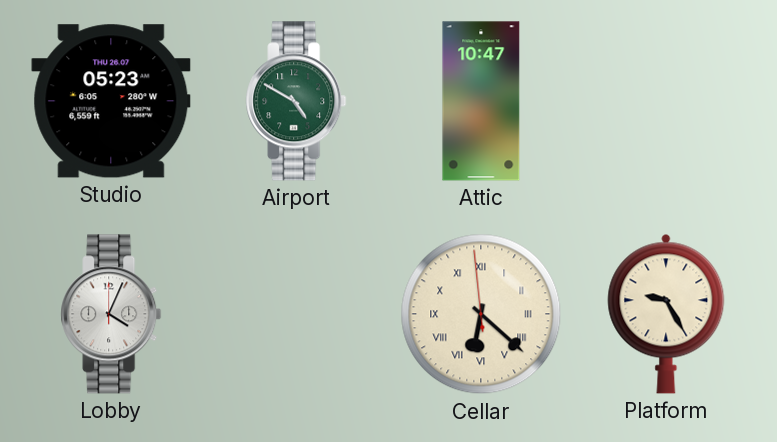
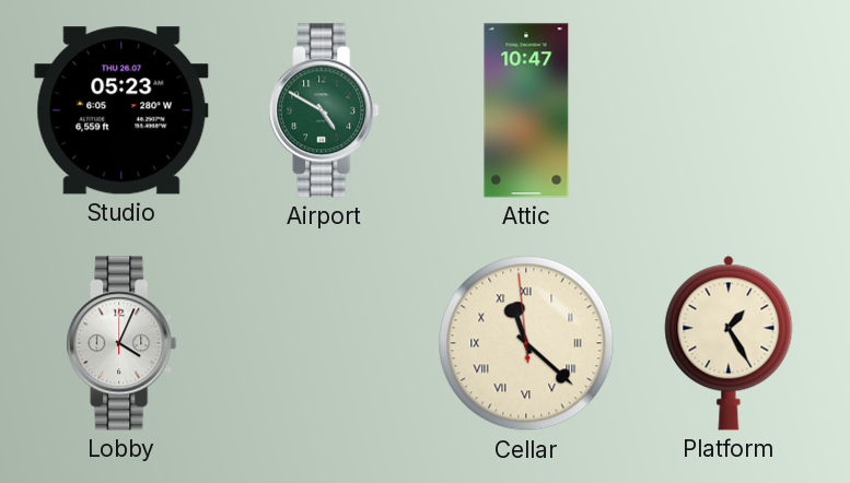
Cellar: 6:21 -> 11:21 (526, 343)
Platform: 9:25 -> 1:25 (729, 343)
